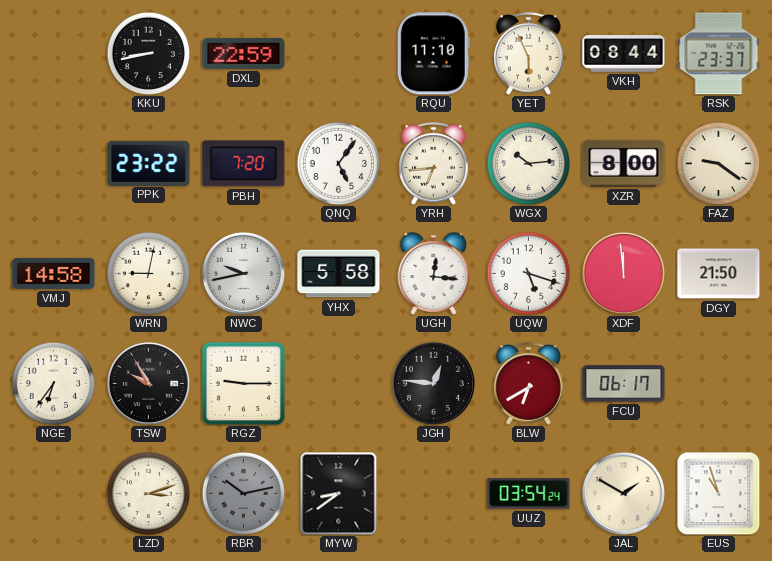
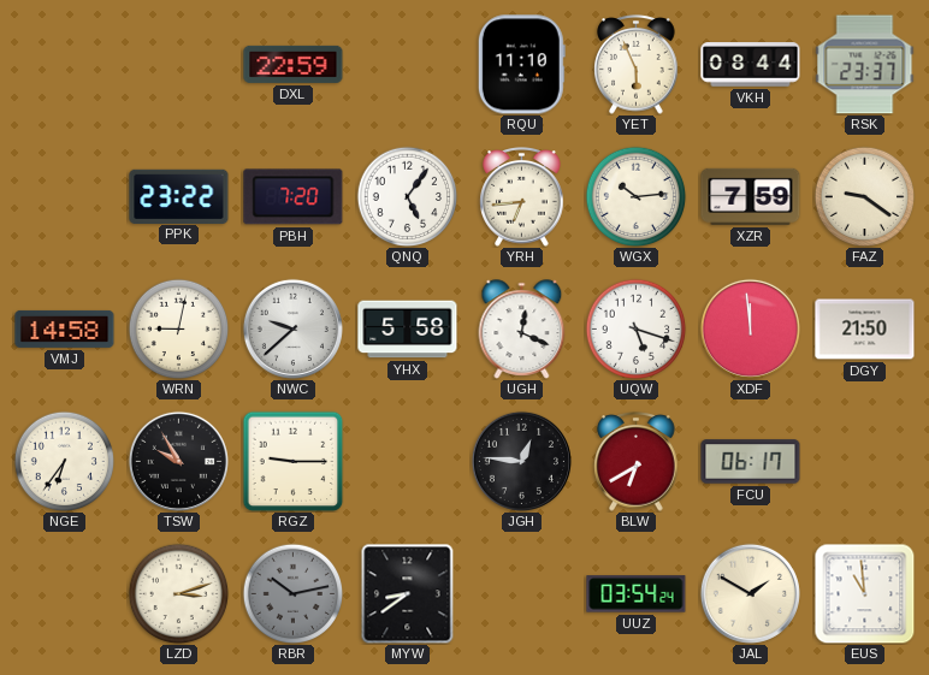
KKU: 8:43 -> none (148, 53)
XZR: 8:00 -> 7:59 (751, 196)
NWC: 9:43 -> 9:38 (292, 328)
UGH: 12:16 -> 12:19 (522, 330)
EUS: 10:57 -> 10:59 (864, 593)
